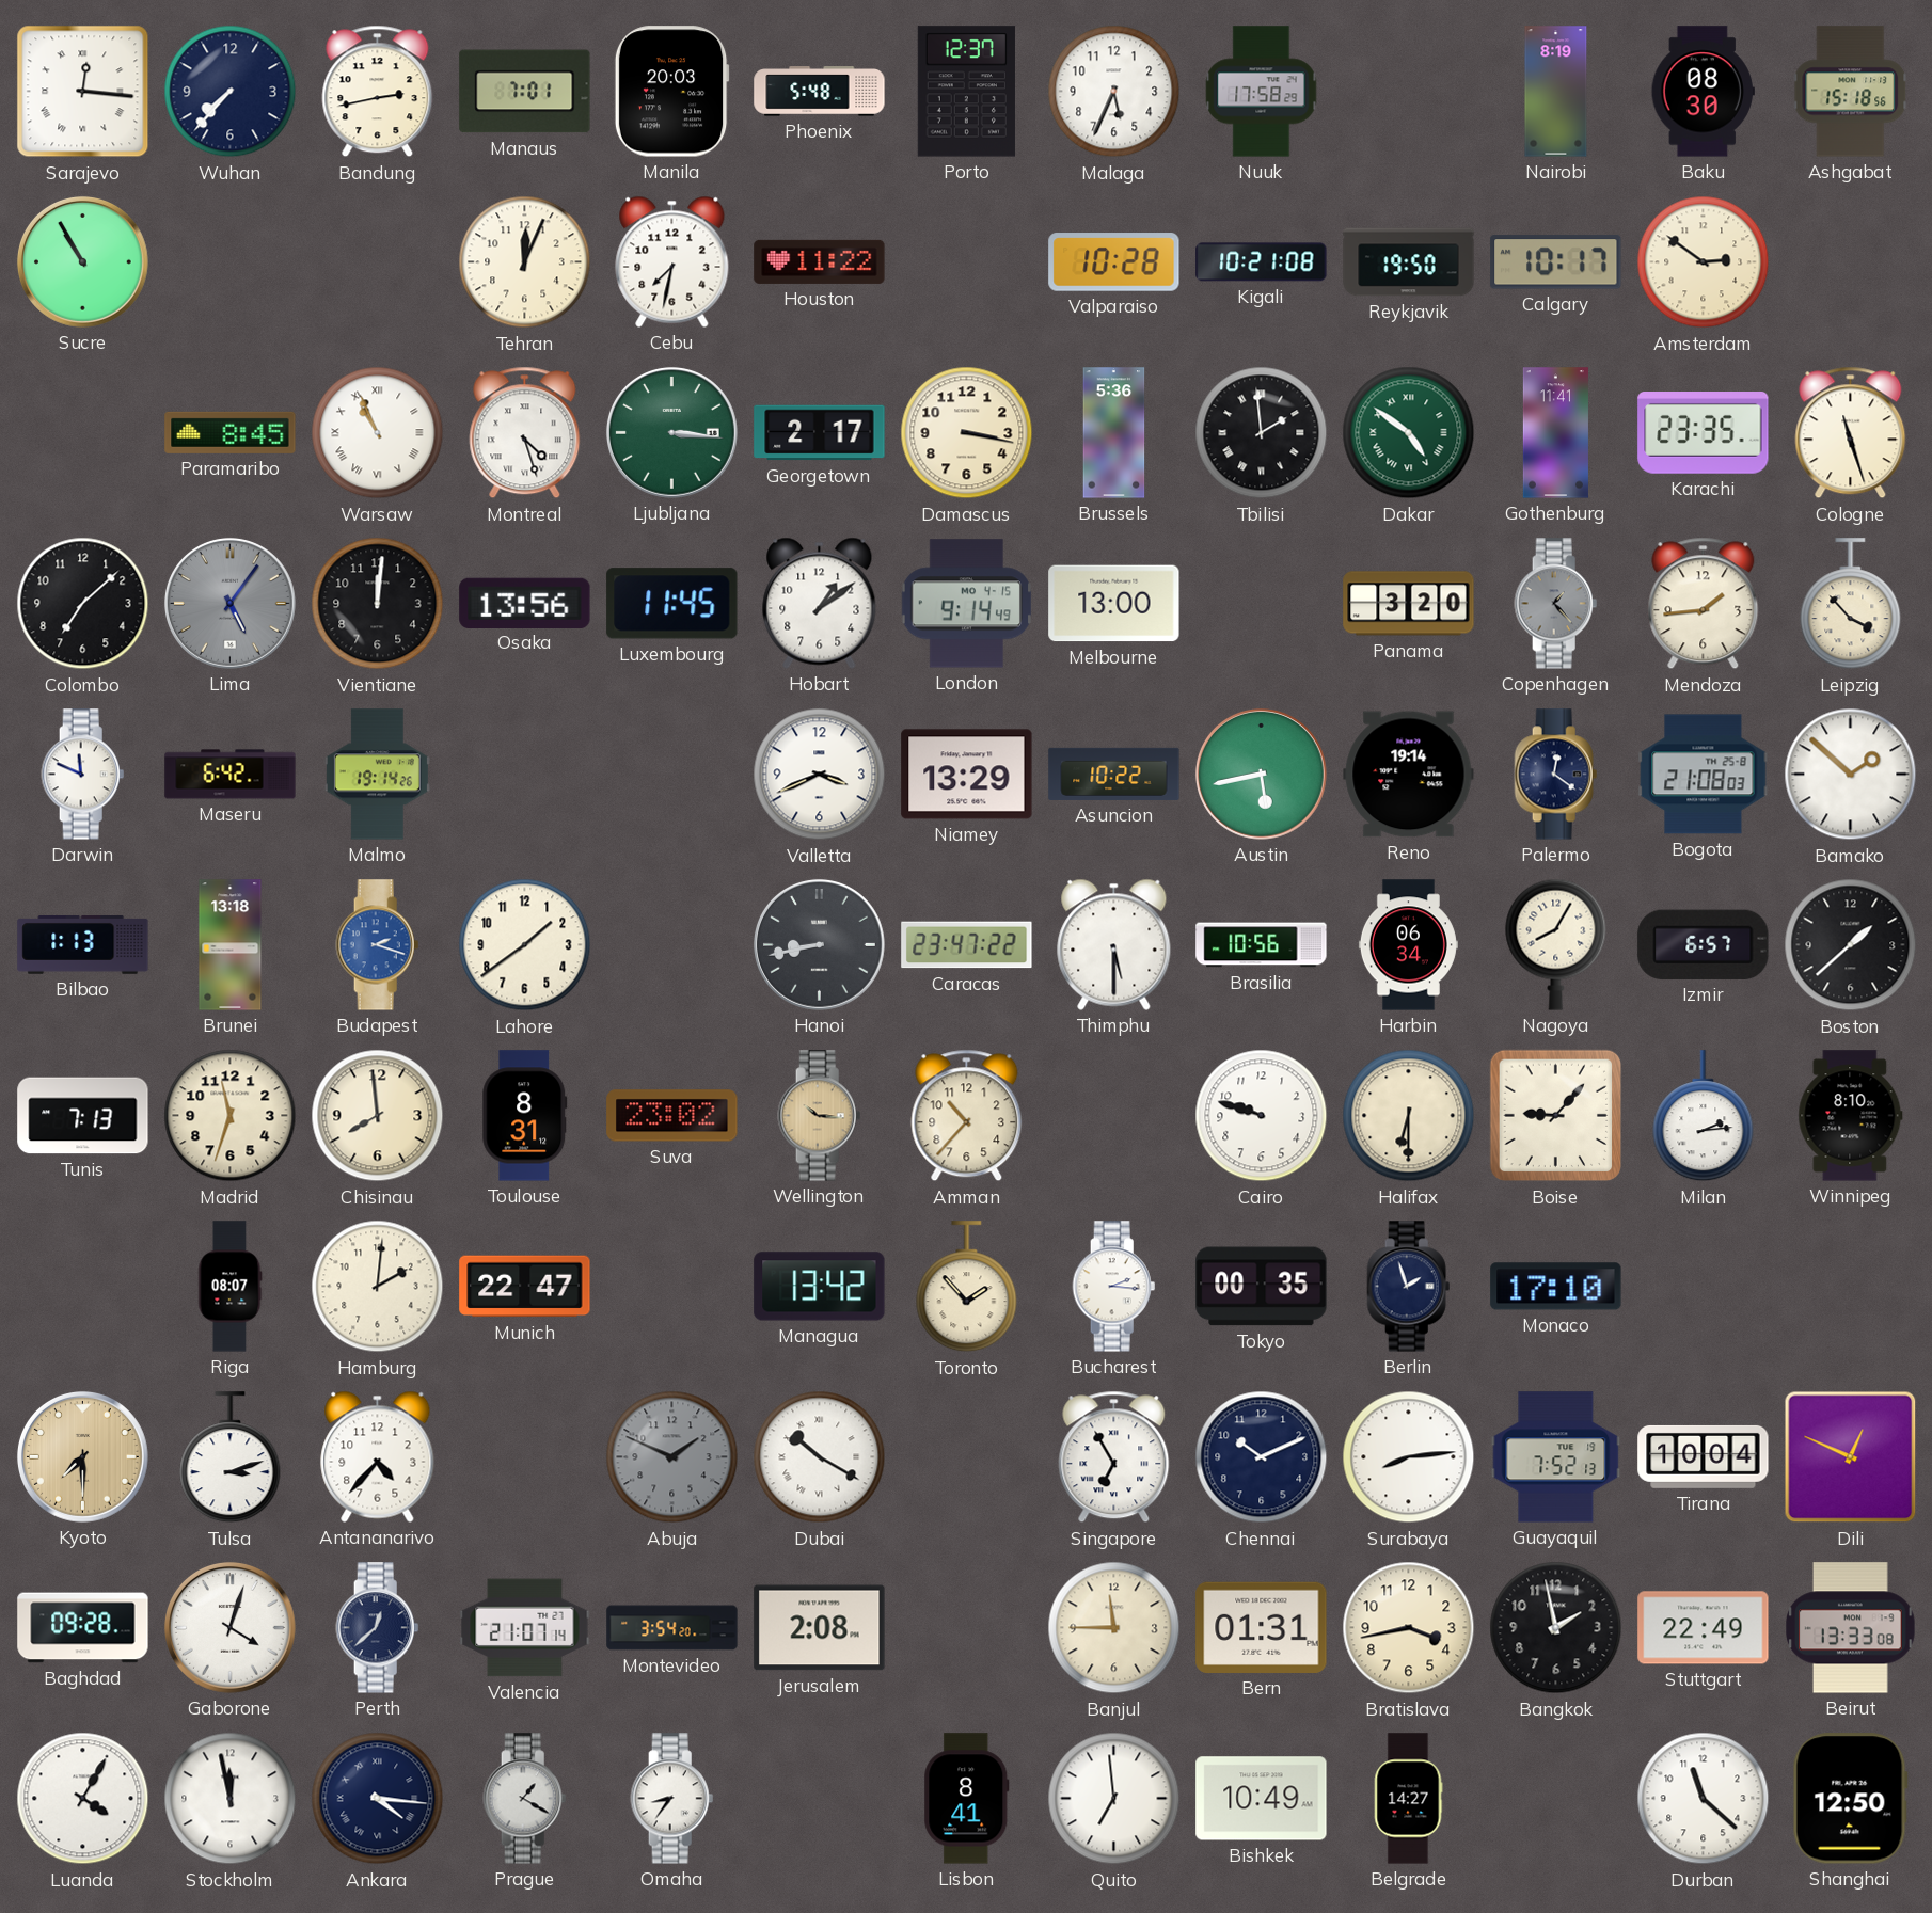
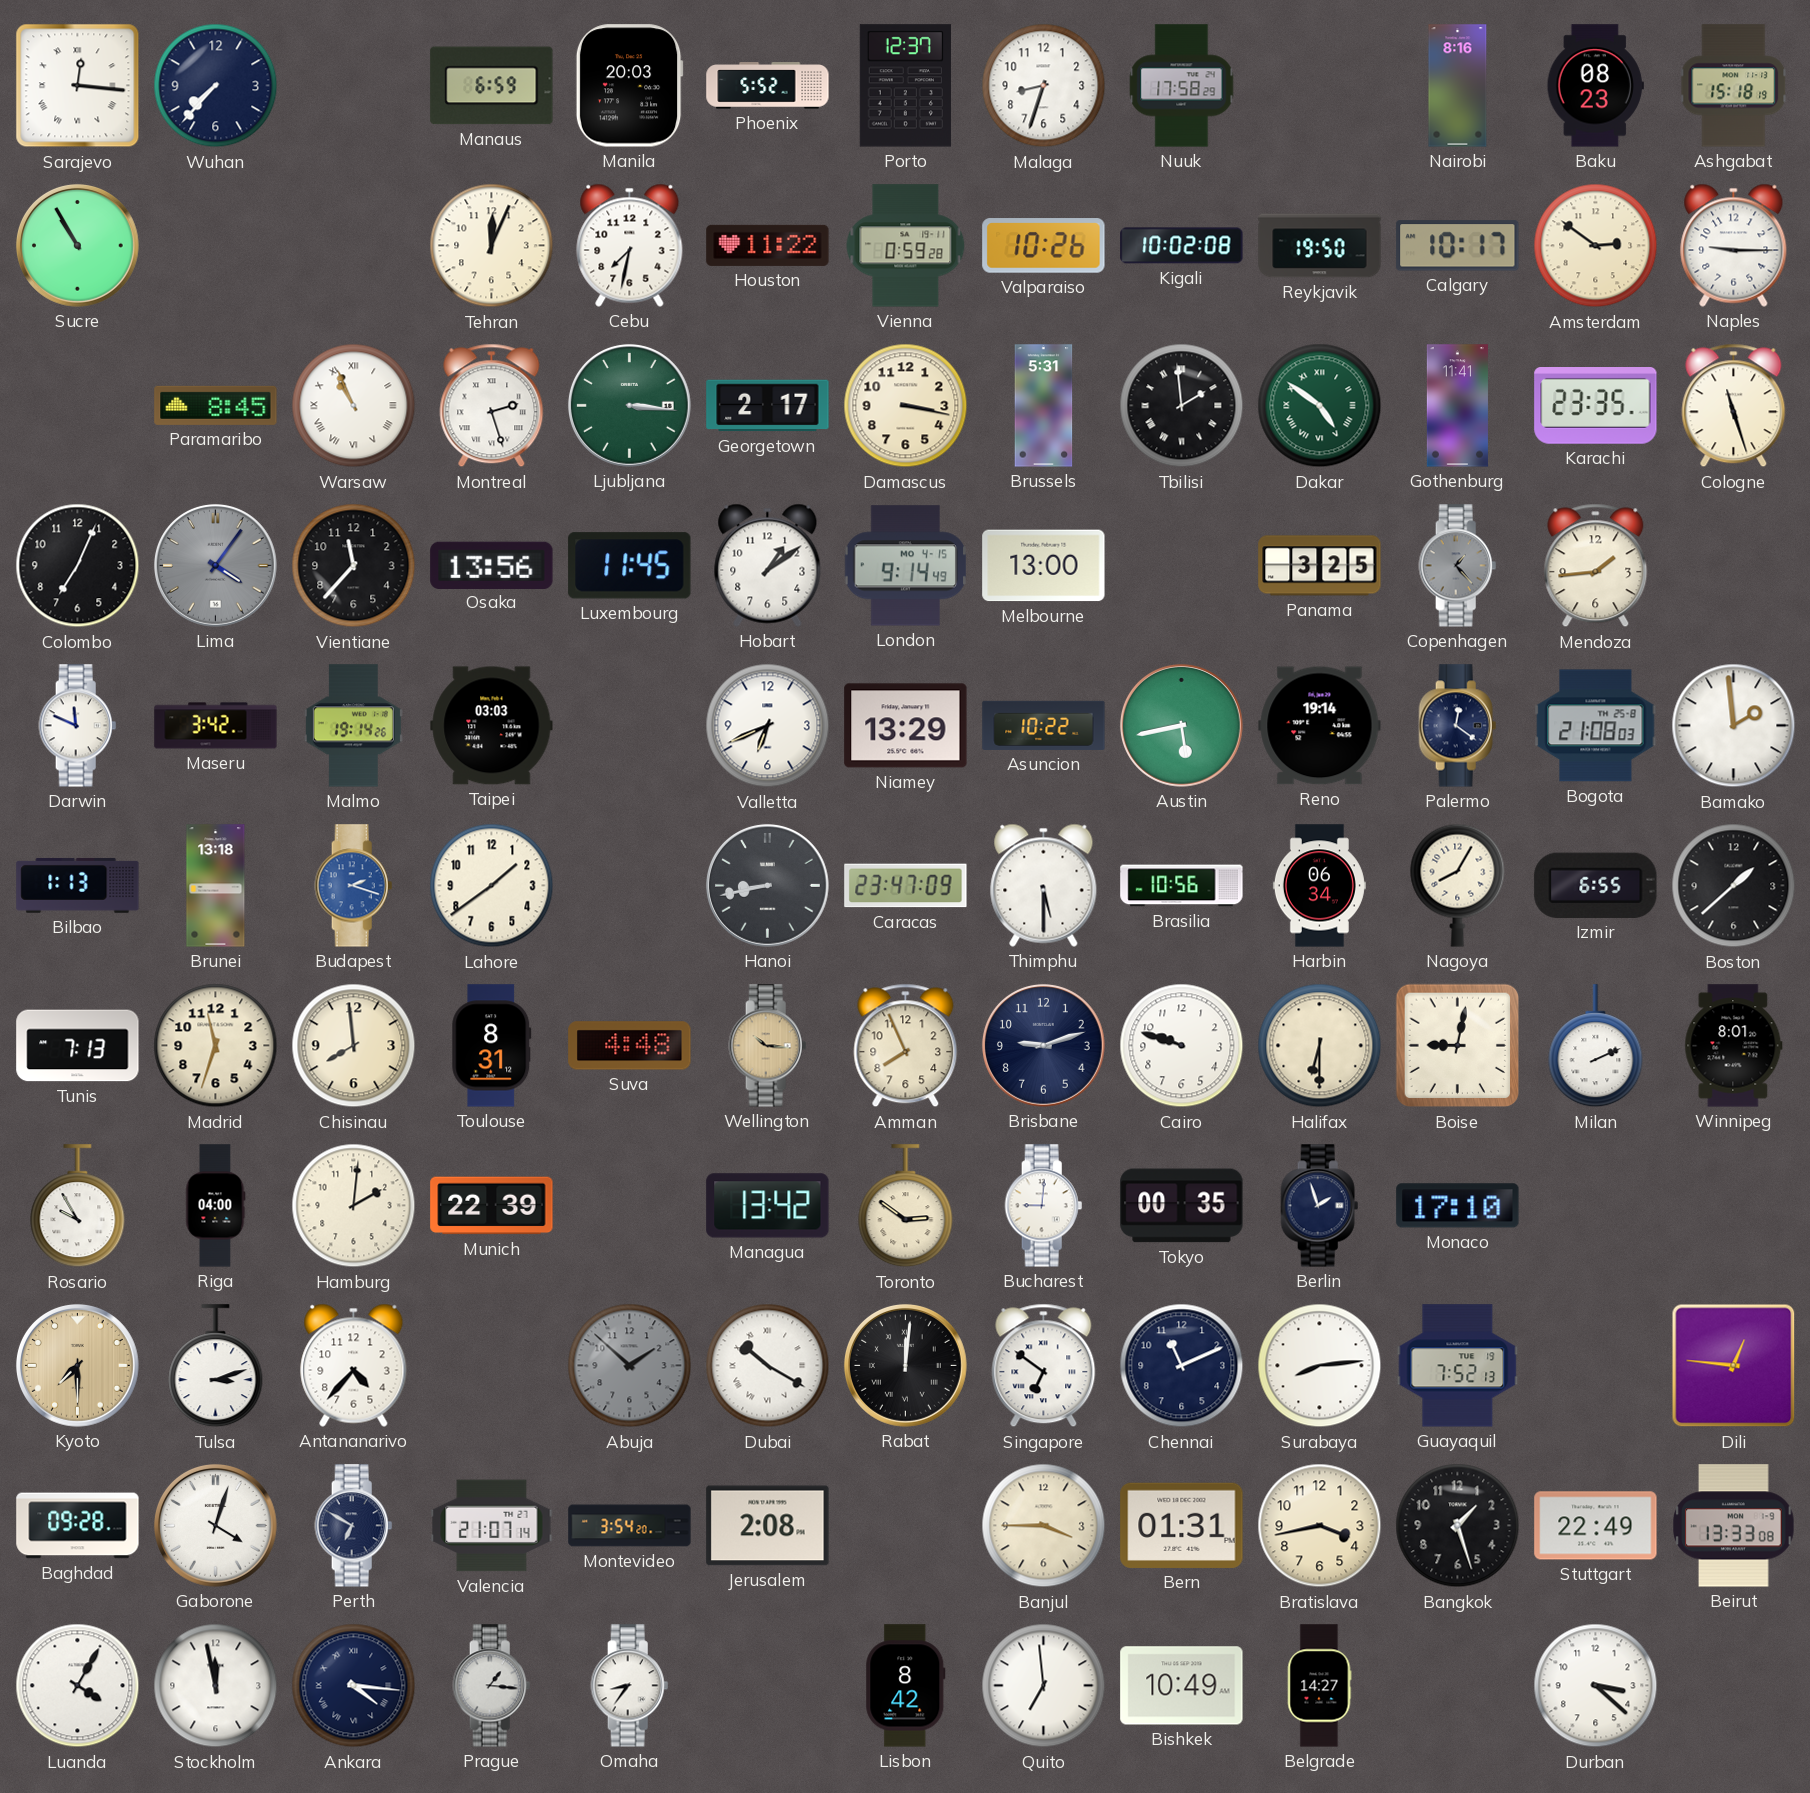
Bandung: 2:43 -> none (378, 92)
Manaus: 7:01 -> 6:59 (492, 86)
Phoenix: 5:48 -> 5:52 (768, 86)
Malaga: 5:34 -> 8:33 (1044, 86)
Nairobi: 8:19 -> 8:16 (1458, 86)
Baku: 08:30 -> 08:23 (1595, 86)
Ashgabat: 15:18:56 -> 15:18:19 (1734, 86)
Vienna: none -> 0:59 (906, 246)
Valparaiso: 10:28 -> 10:26 (1044, 246)
Kigali: 10:21 -> 10:02 (1182, 246)
Naples: none -> 9:15 (1734, 245)
Montreal: 4:27 -> 2:27 (492, 406)
Brussels: 5:36 -> 5:31 (1044, 406)
Colombo: 7:08 -> 7:04 (78, 566)
Lima: 5:06 -> 4:06 (216, 566)
Vientiane: 12:01 -> 11:37 (354, 566)
Panama: 3:20 -> 3:25 (1320, 566)
Leipzig: 3:53 -> none (1851, 604)
Maseru: 6:42 -> 3:42 (216, 726)
Taipei: none -> 03:03 (492, 726)
Valletta: 3:41 -> 6:41 (768, 726)
Bamako: 1:52 -> 1:59 (1734, 726)
Caracas: 23:47:22 -> 23:47:09 (906, 886)
Izmir: 6:57 -> 6:55 (1596, 885)
Suva: 23:02 -> 4:48 (630, 1046)
Amman: 10:37 -> 7:56 (906, 1046)
Brisbane: none -> 9:12 (1044, 1046)
Boise: 9:07 -> 9:02 (1458, 1046)
Milan: 2:14 -> 2:11 (1596, 1046)
Winnipeg: 8:10 -> 8:01 (1734, 1046)
Rosario: none -> 9:55 (78, 1206)
Riga: 08:07 -> 04:00 (216, 1206)
Munich: 22:47 -> 22:39 (492, 1206)
Toronto: 1:53 -> 2:51 (906, 1206)
Bucharest: 2:16 -> 9:01 (1044, 1206)
Abuja: 1:49 -> 1:52 (630, 1366)
Rabat: none -> 12:01 (906, 1366)
Singapore: 6:55 -> 6:51 (1044, 1366)
Chennai: 10:11 -> 11:11 (1182, 1366)
Tirana: 10:04 -> none (1704, 1456)
Dili: 12:49 -> 12:46 (1734, 1366)
Perth: 12:38 -> 6:50 (354, 1526)
Banjul: 11:45 -> 3:45 (1044, 1526)
Bangkok: 1:58 -> 1:27 (1458, 1526)
Prague: 1:20 -> 1:16 (492, 1686)
Lisbon: 8:41 -> 8:42 (906, 1686)
Durban: 11:22 -> 3:22 (1596, 1686)
Shanghai: 12:50 -> none (1850, 1799)
